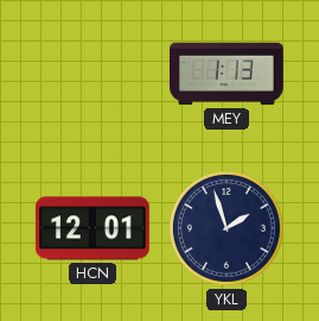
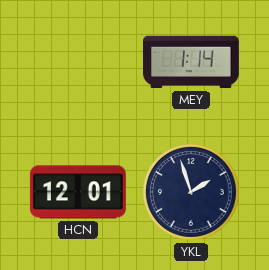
MEY: 1:13 -> 1:14 (191, 62)
